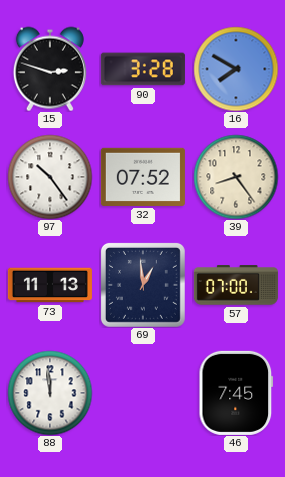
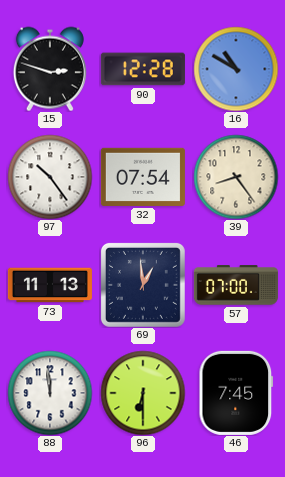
90: 3:28 -> 12:28 (143, 69)
16: 7:50 -> 10:50 (236, 69)
32: 07:52 -> 07:54 (143, 177)
96: none -> 6:30 (143, 393)
